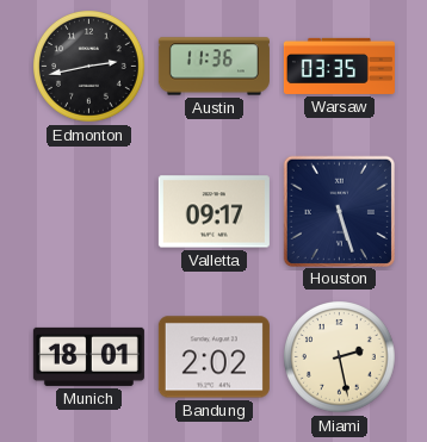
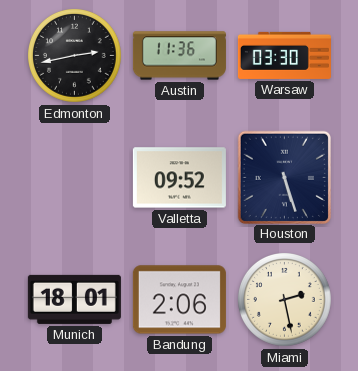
Warsaw: 03:35 -> 03:30 (284, 55)
Valletta: 09:17 -> 09:52 (179, 178)
Bandung: 2:02 -> 2:06 (179, 300)
